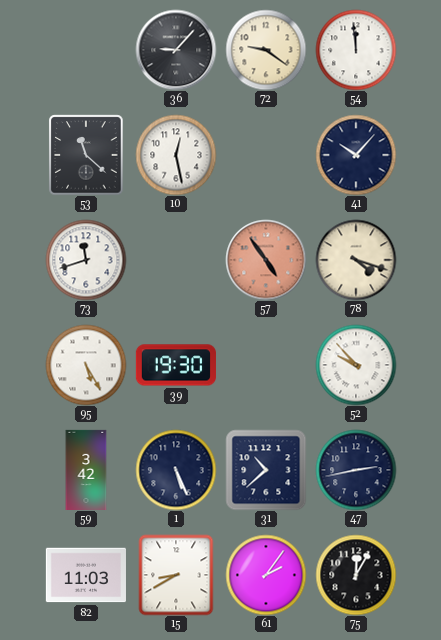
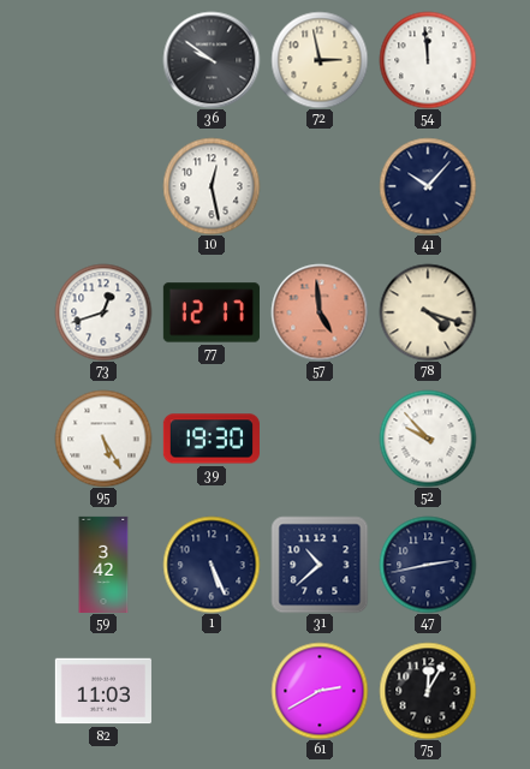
36: 9:07 -> 9:51 (212, 60)
72: 9:21 -> 2:58 (320, 60)
53: 11:22 -> none (86, 155)
73: 11:42 -> 12:42 (103, 312)
77: none -> 12:17 (212, 312)
57: 4:54 -> 4:59 (320, 312)
15: 8:40 -> none (176, 575)
61: 2:06 -> 2:40 (320, 691)
